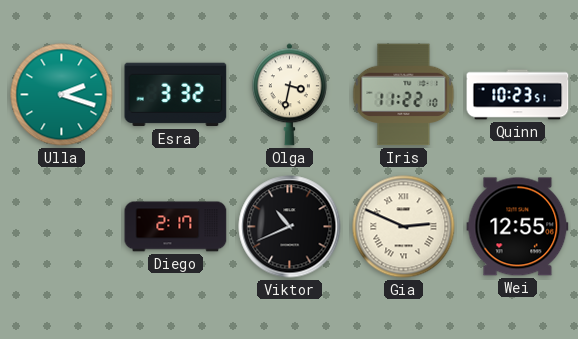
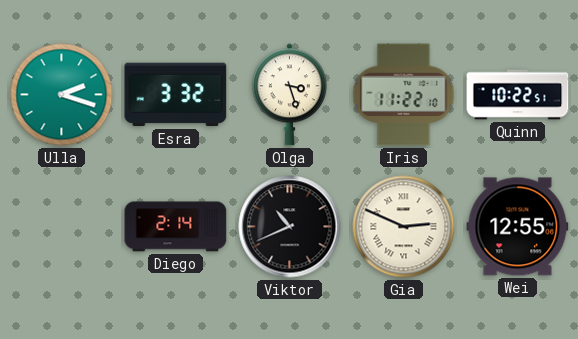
Olga: 3:32 -> 3:27 (289, 95)
Quinn: 10:23 -> 10:22 (518, 95)
Diego: 2:17 -> 2:14 (176, 227)
